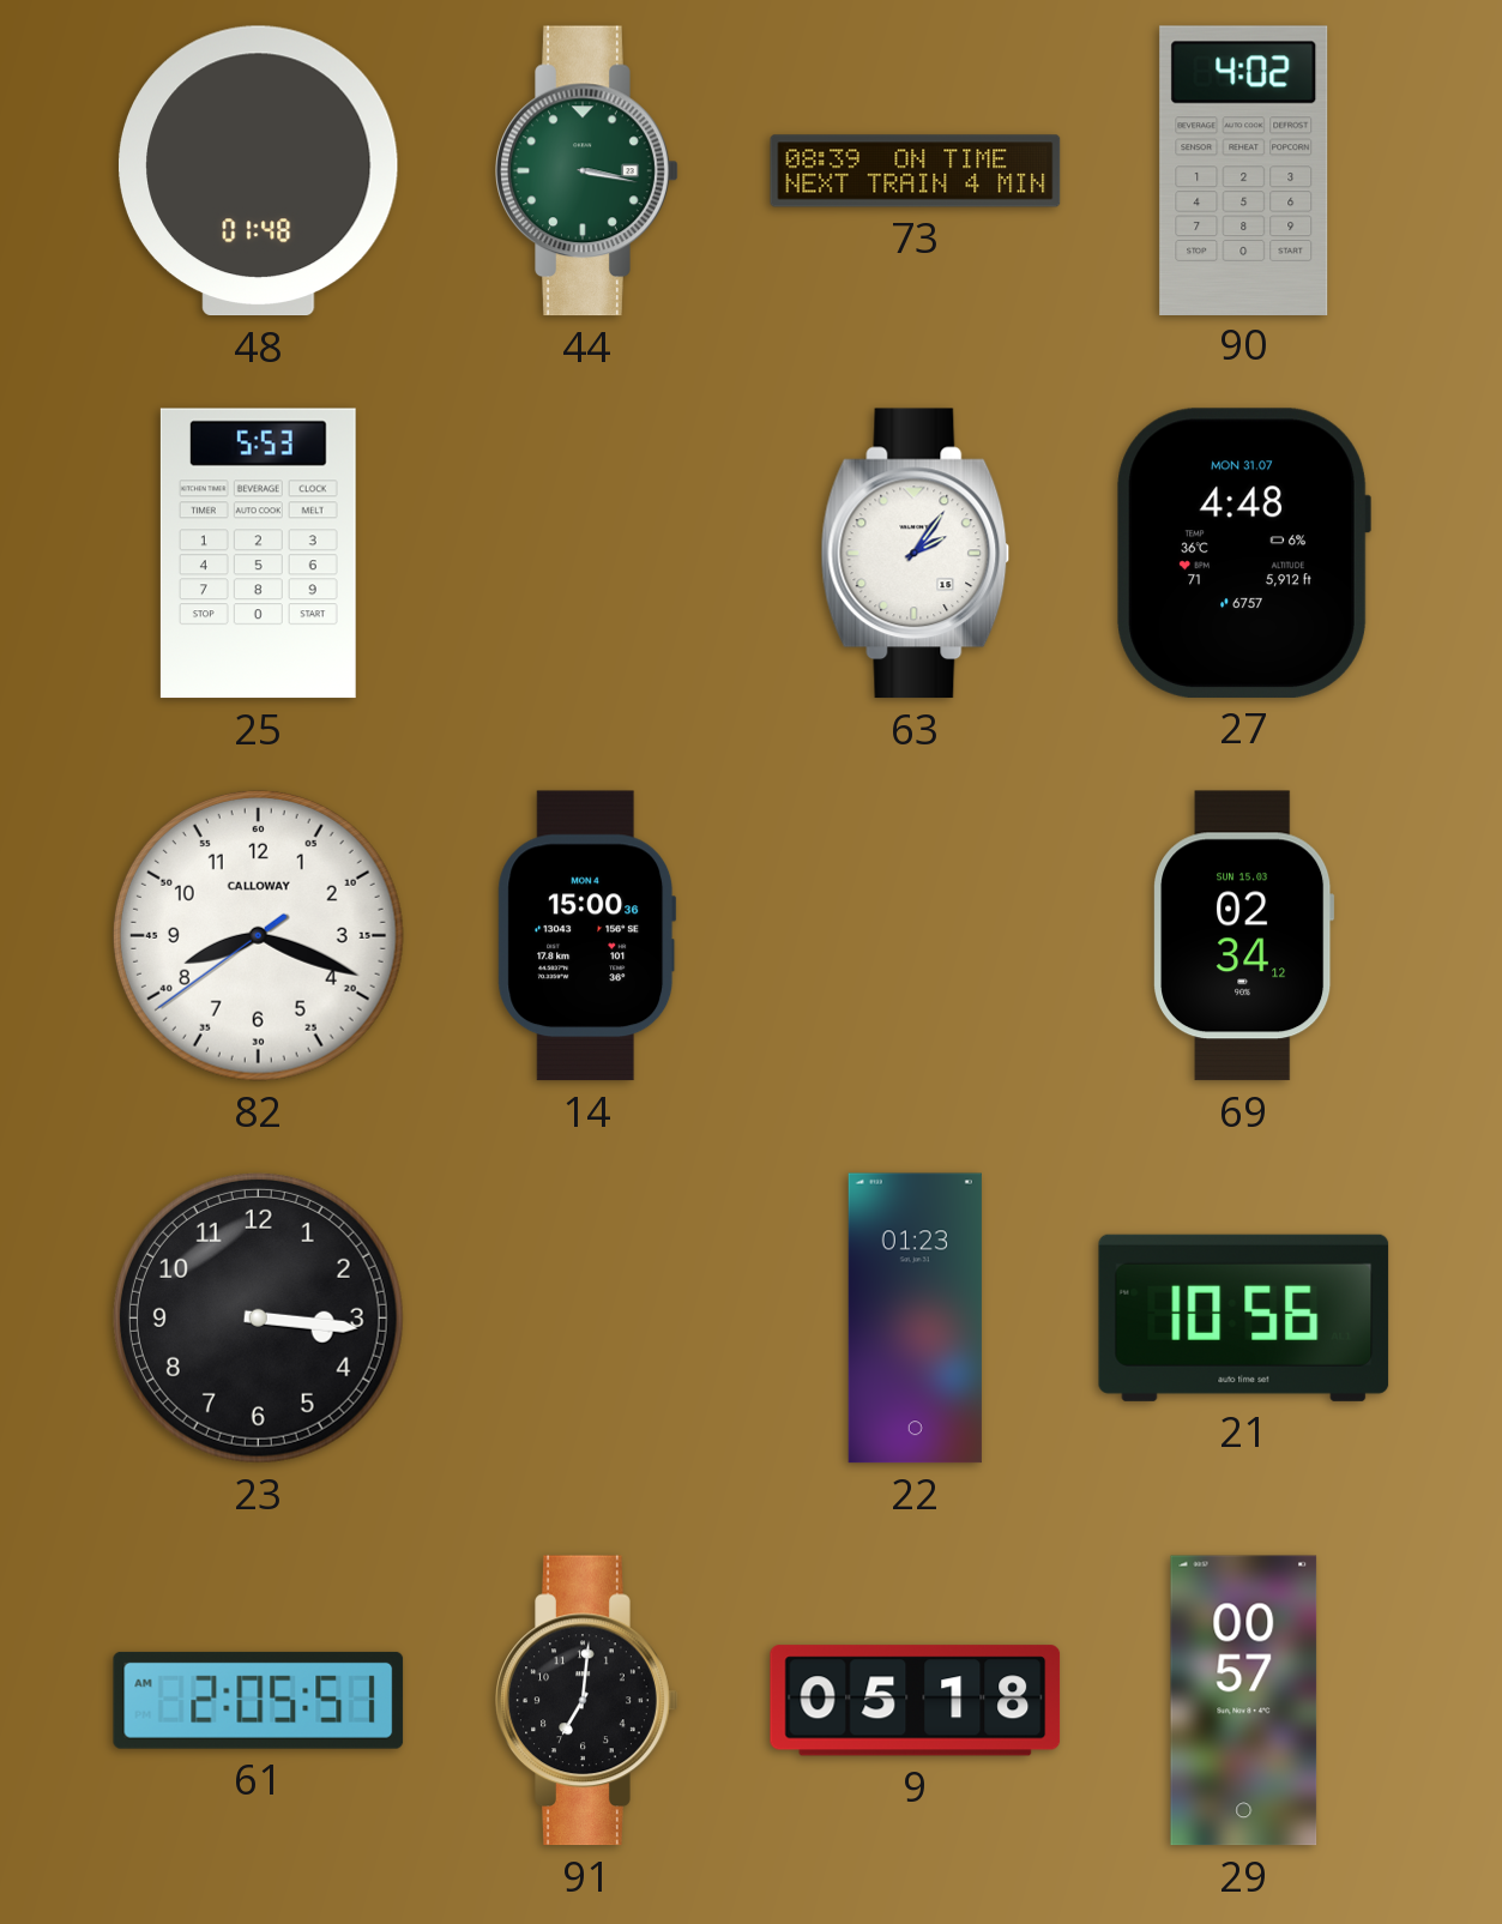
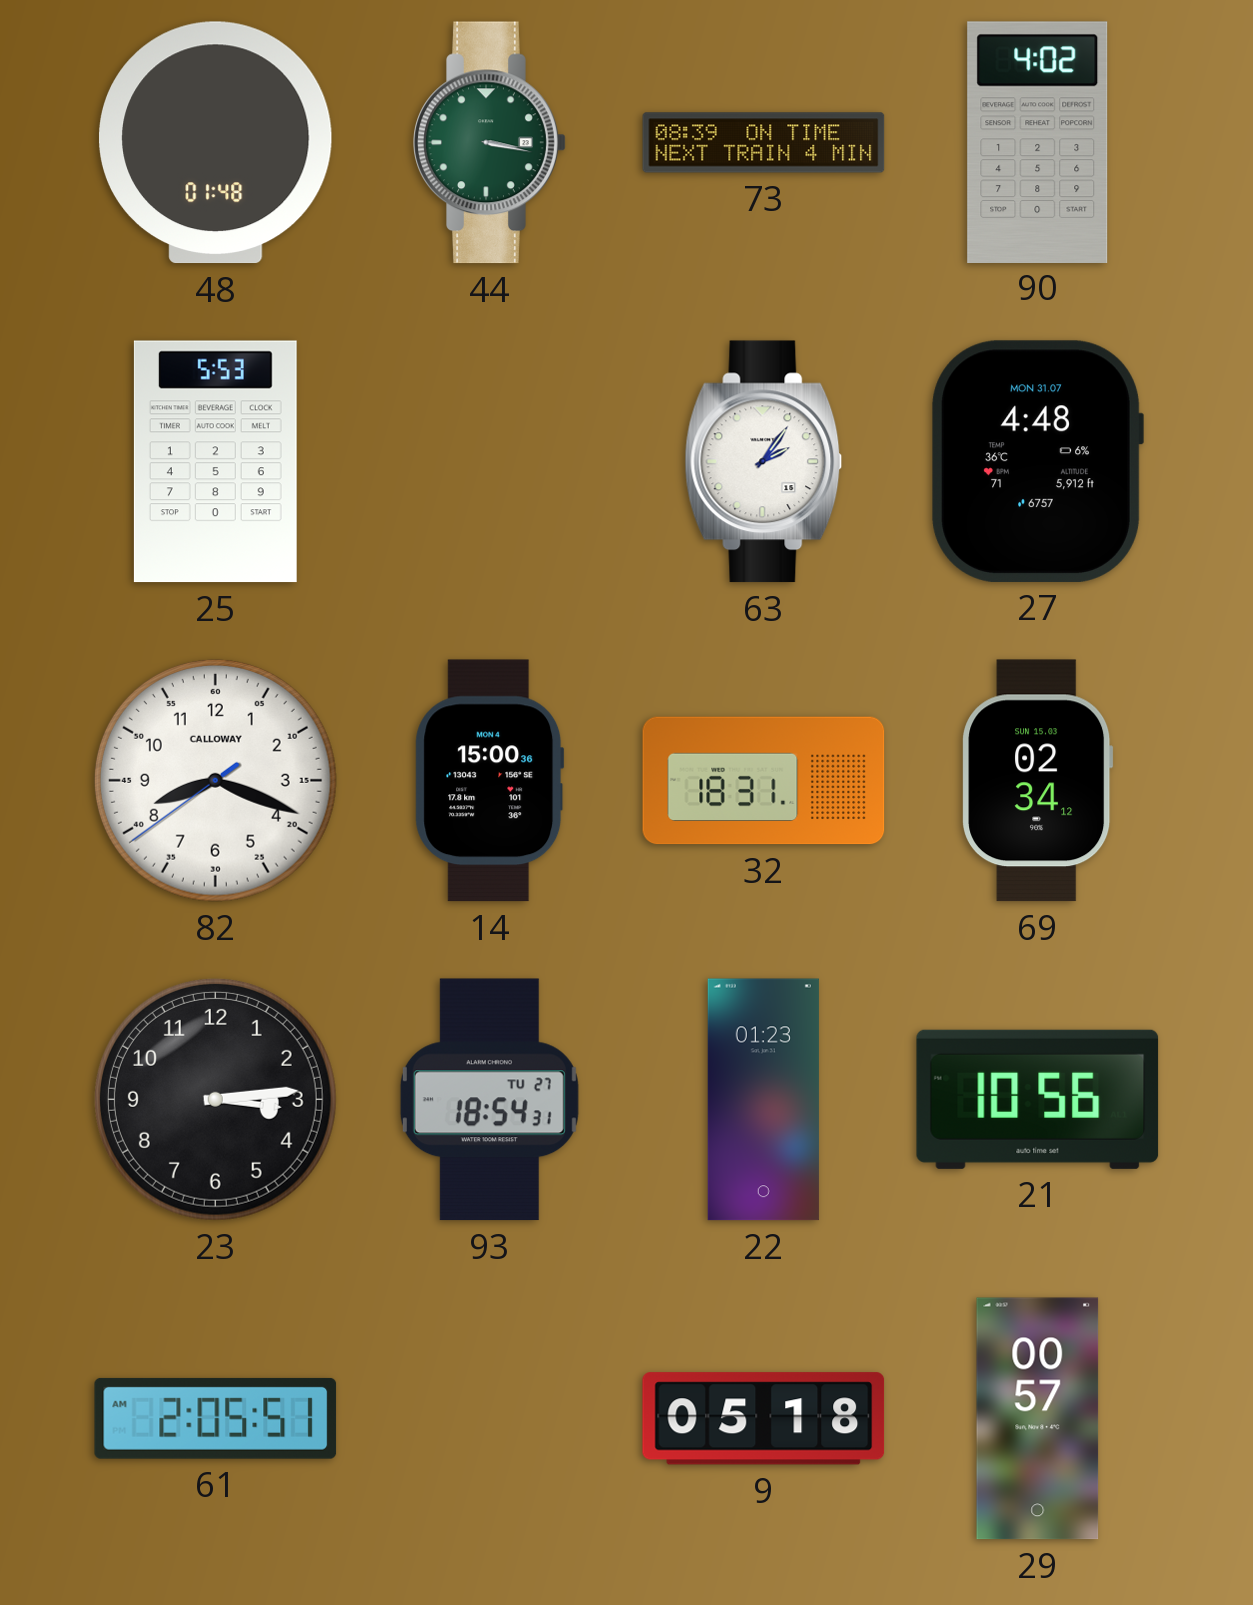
32: none -> 18:31 (764, 781)
23: 3:16 -> 3:14 (215, 1099)
93: none -> 18:54 (489, 1100)
91: 7:01 -> none (587, 1701)
